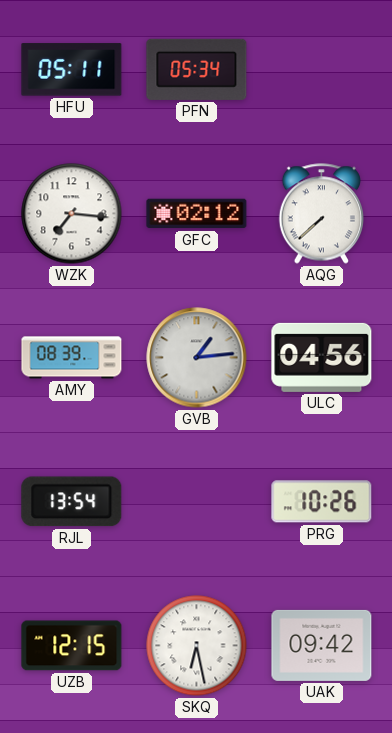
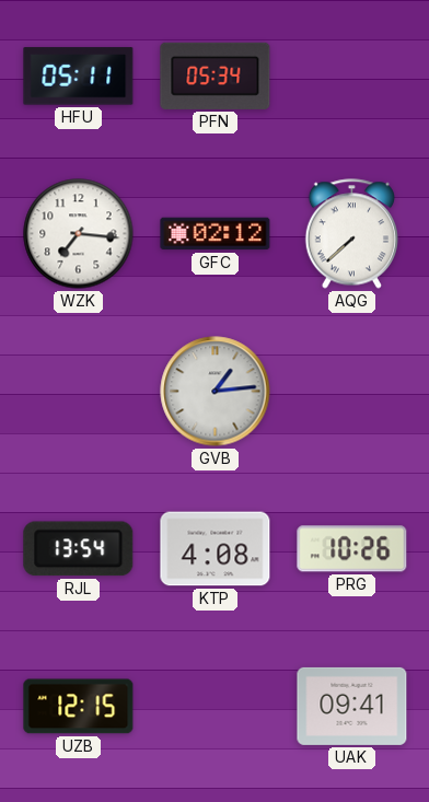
AMY: 08:39 -> none (72, 358)
ULC: 04:56 -> none (322, 357)
KTP: none -> 4:08 (216, 549)
SKQ: 6:28 -> none (197, 646)
UAK: 09:42 -> 09:41 (352, 706)
